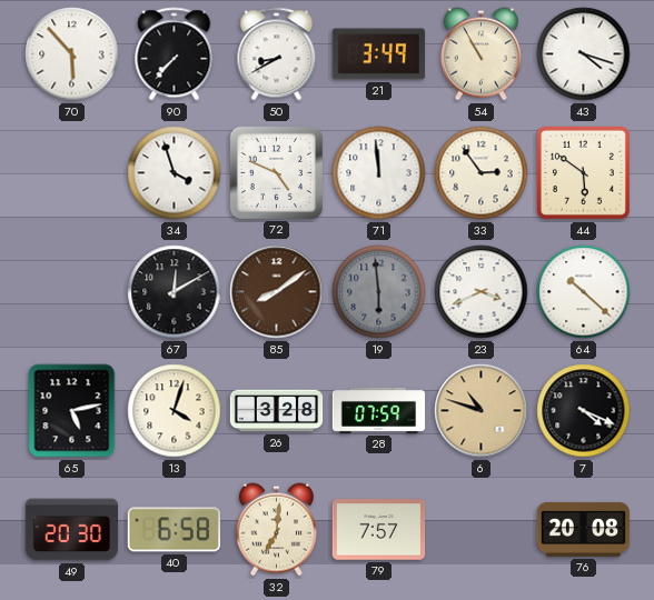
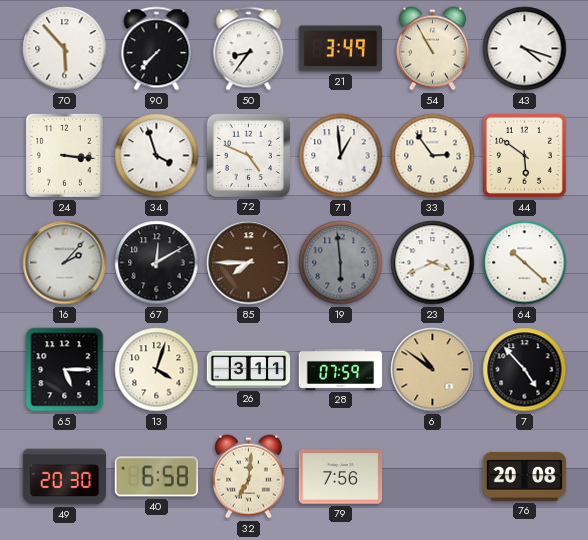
50: 8:40 -> 8:36 (249, 49)
24: none -> 3:16 (64, 155)
71: 11:59 -> 12:59 (341, 156)
16: none -> 2:07 (65, 263)
85: 8:09 -> 7:45 (249, 263)
65: 5:13 -> 5:15 (65, 370)
26: 3:28 -> 3:11 (249, 370)
6: 10:48 -> 10:51 (433, 370)
7: 4:19 -> 4:53 (525, 370)
79: 7:57 -> 7:56 (341, 477)
